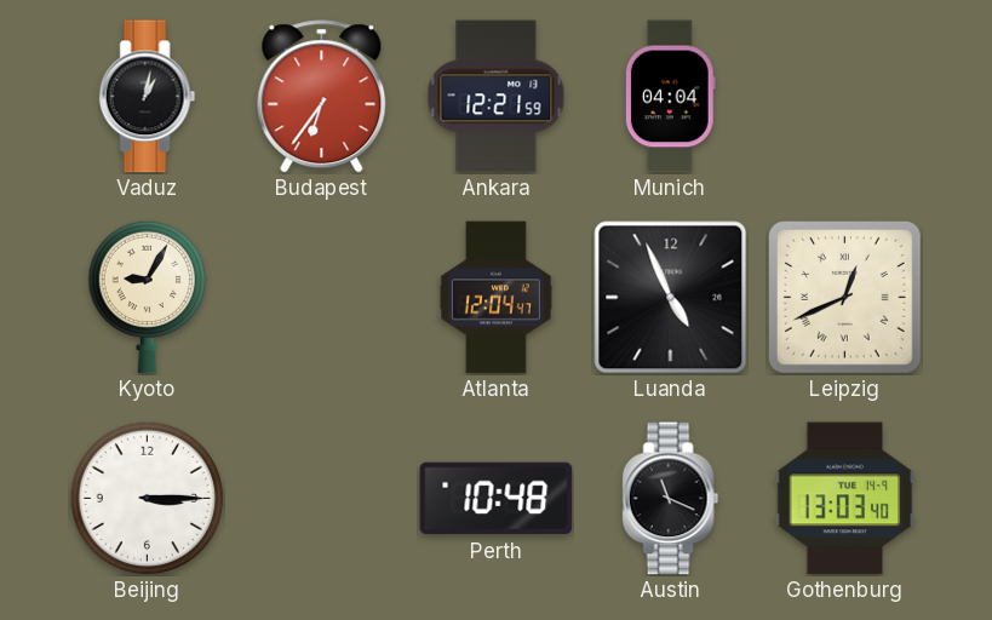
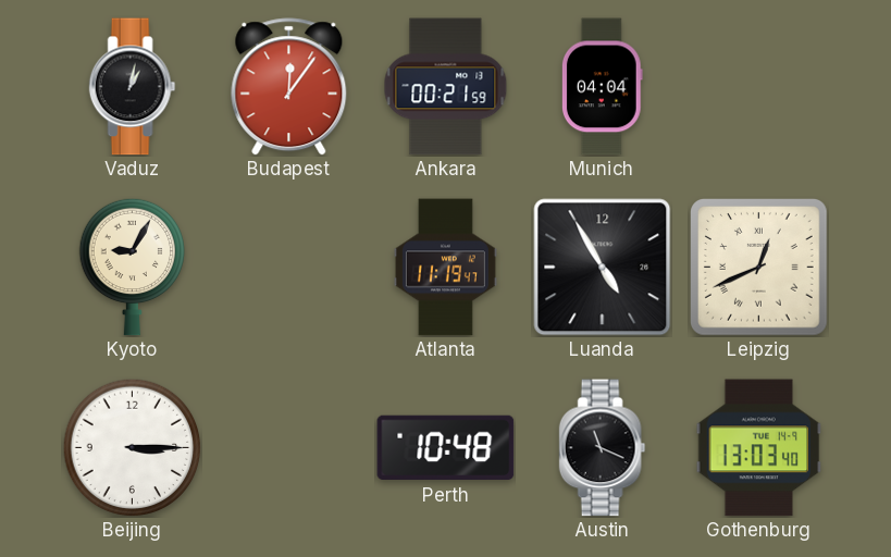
Budapest: 6:36 -> 12:06 (289, 87)
Ankara: 12:21 -> 00:21 (446, 87)
Atlanta: 12:04 -> 11:19 (445, 268)
Luanda: 4:56 -> 4:55 (603, 268)
